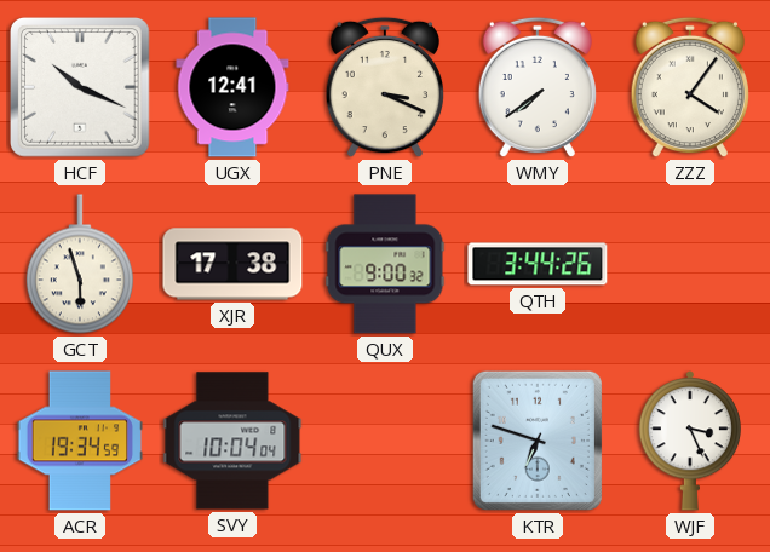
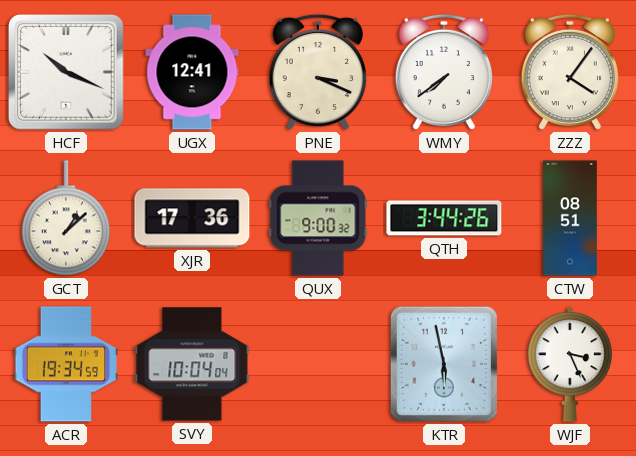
GCT: 5:57 -> 1:08 (66, 218)
XJR: 17:38 -> 17:36 (192, 218)
CTW: none -> 08:51 (570, 218)
KTR: 6:48 -> 5:58 (444, 364)
